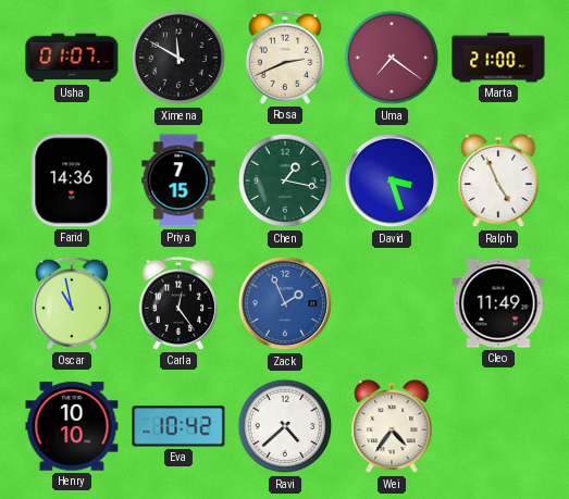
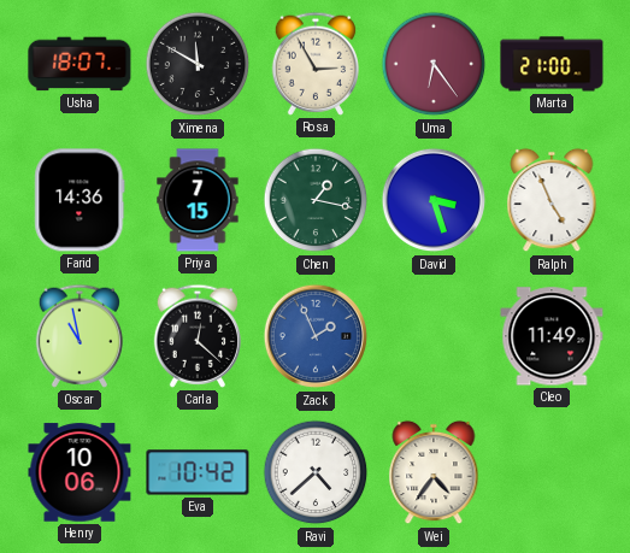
Usha: 01:07 -> 18:07 (80, 64)
Rosa: 2:41 -> 2:55 (314, 64)
Uma: 7:21 -> 6:24 (434, 64)
Carla: 12:24 -> 12:22 (196, 336)
Henry: 10:10 -> 10:06 (80, 472)
